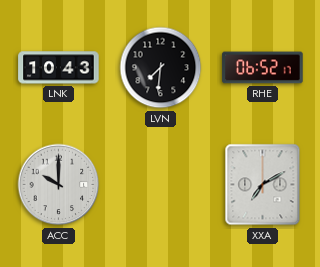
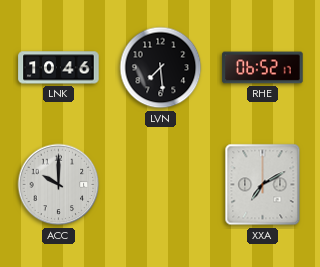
LNK: 10:43 -> 10:46 (59, 68)
LVN: 7:31 -> 7:29 (161, 68)
